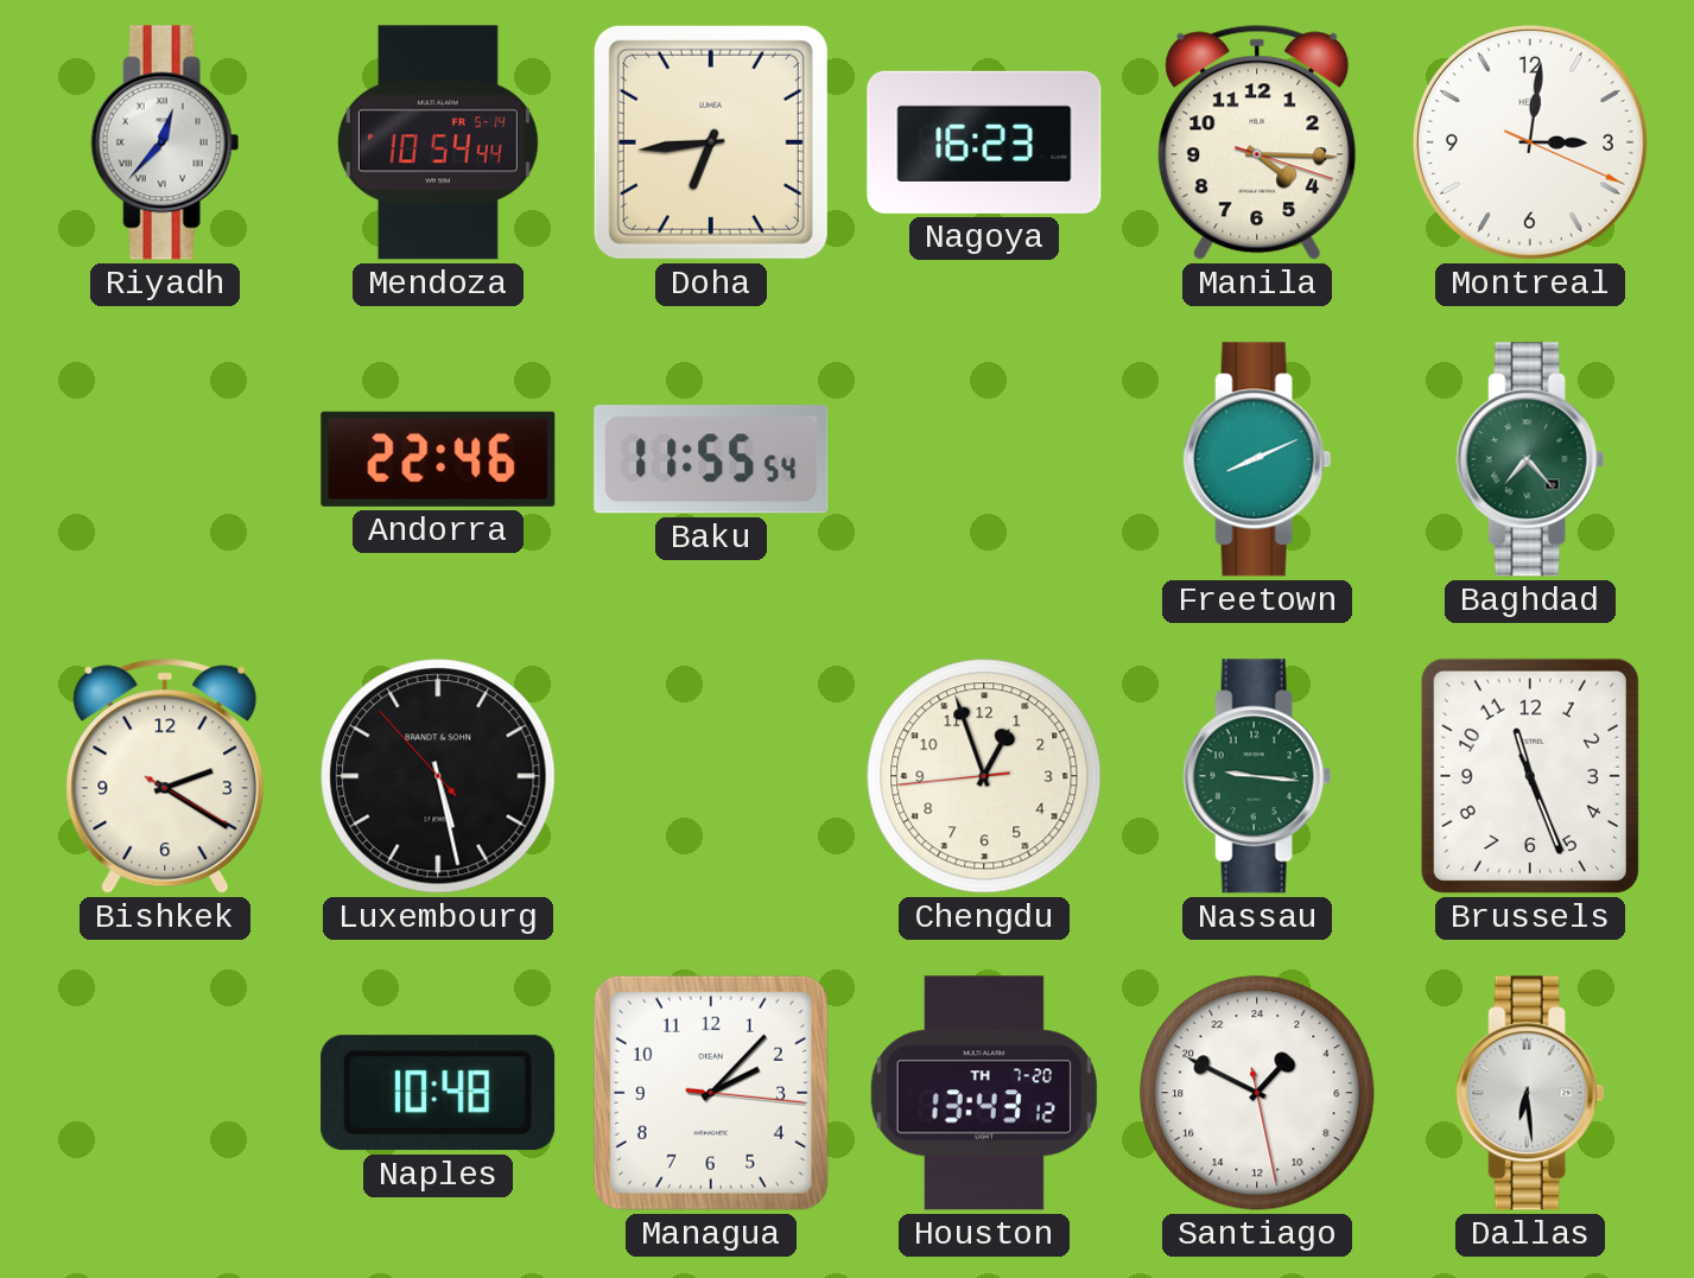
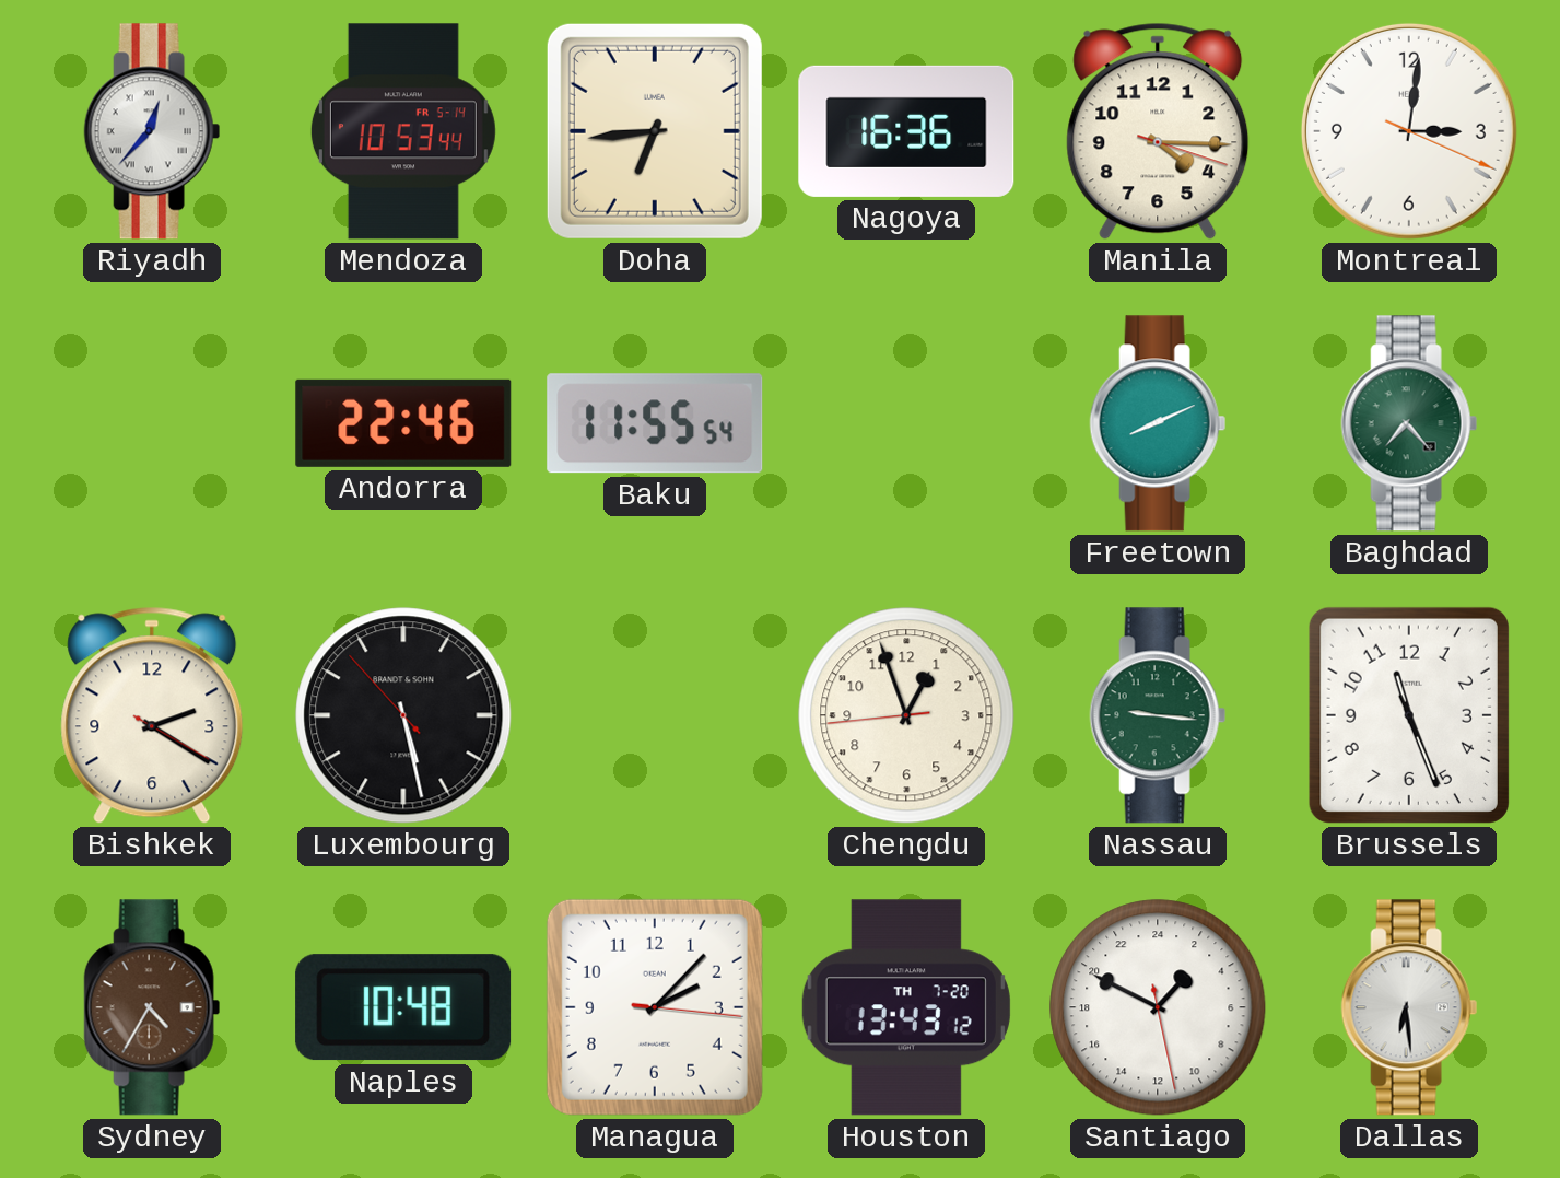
Mendoza: 10:54 -> 10:53 (403, 131)
Nagoya: 16:23 -> 16:36 (906, 131)
Sydney: none -> 4:35 (152, 1007)
